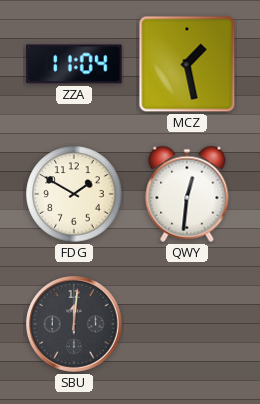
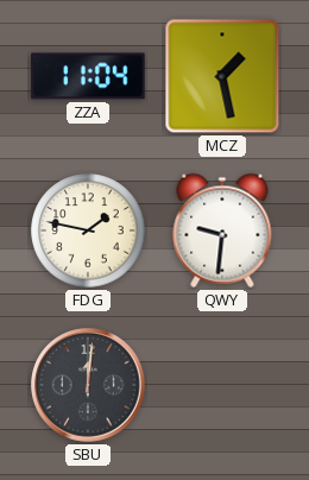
FDG: 1:50 -> 1:47 (88, 230)
QWY: 12:31 -> 9:31 (222, 230)
